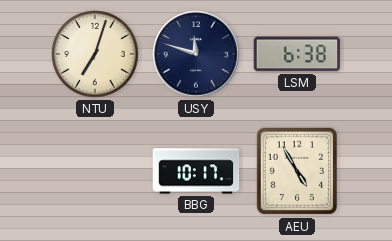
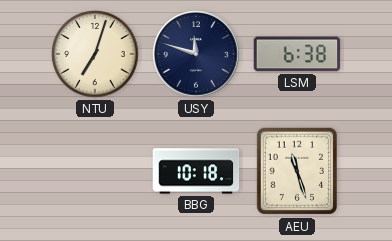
BBG: 10:17 -> 10:18 (196, 171)
AEU: 4:55 -> 11:27 (296, 171)
